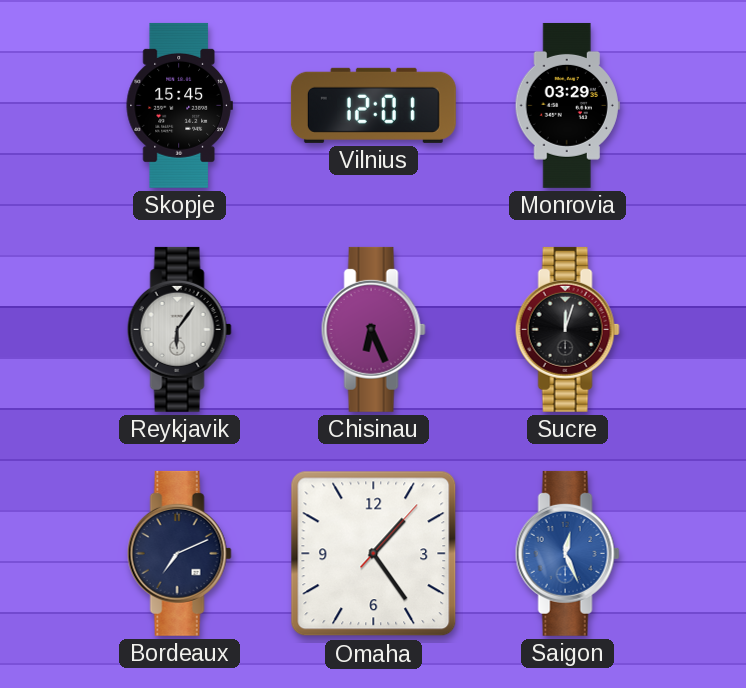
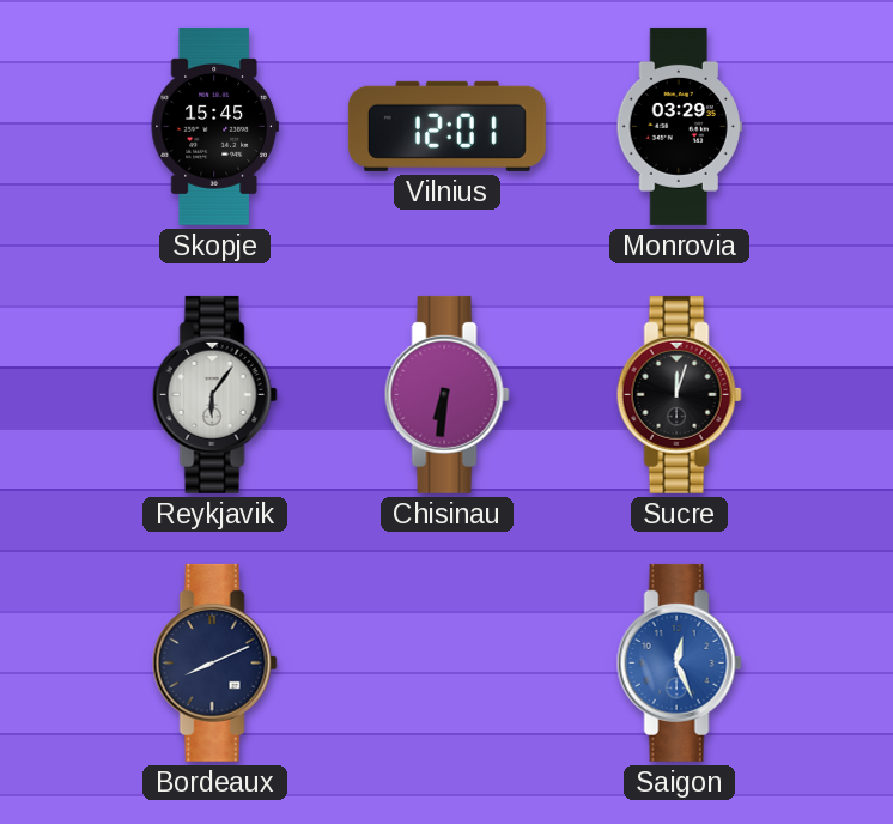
Chisinau: 6:26 -> 6:31 (446, 394)
Bordeaux: 7:11 -> 8:11 (214, 662)
Omaha: 1:24 -> none (374, 554)
